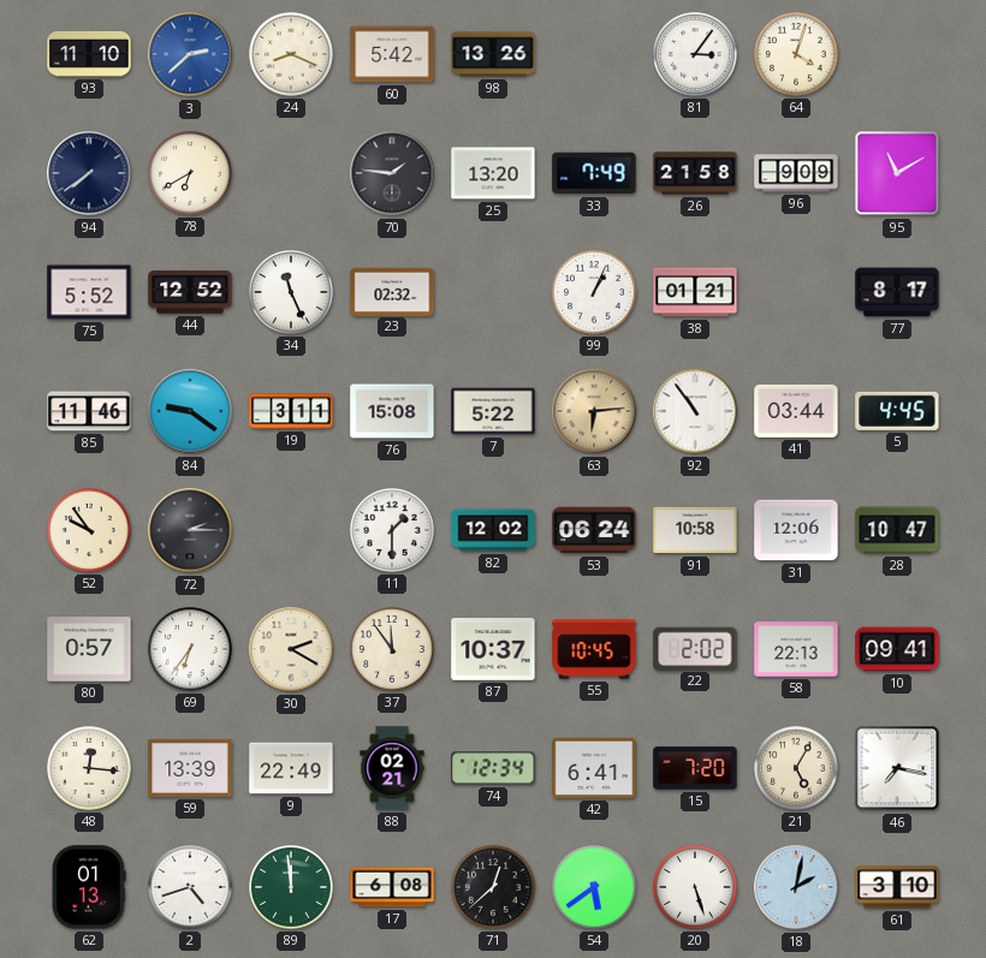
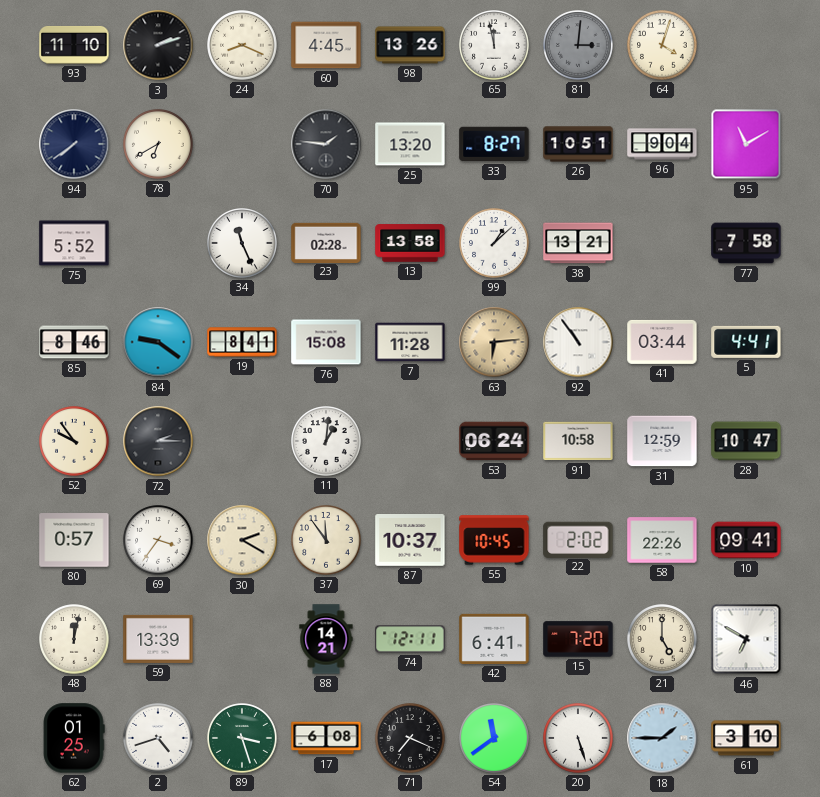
3: 2:38 -> 2:12 (158, 45)
3 dial: blue -> black (158, 45)
60: 5:42 -> 4:45 (326, 45)
65: none -> 11:58 (494, 45)
81: 3:06 -> 3:01 (578, 45)
81 dial: white -> grey (578, 45)
33: 7:49 -> 8:27 (494, 144)
26: 21:58 -> 10:51 (578, 144)
96: 9:09 -> 9:04 (662, 144)
44: 12:52 -> none (190, 292)
23: 02:32 -> 02:28 (326, 242)
13: none -> 13:58 (410, 243)
99: 1:04 -> 1:08 (494, 243)
38: 01:21 -> 13:21 (578, 243)
77: 8:17 -> 7:58 (746, 243)
85: 11:46 -> 8:46 (74, 342)
19: 3:11 -> 8:41 (242, 342)
7: 5:22 -> 11:28 (410, 342)
5: 4:45 -> 4:41 (746, 342)
11: 1:30 -> 1:01 (326, 441)
82: 12:02 -> none (493, 530)
31: 12:06 -> 12:59 (662, 441)
69: 6:36 -> 3:36 (158, 540)
58: 22:13 -> 22:26 (662, 540)
48: 12:16 -> 12:02 (74, 639)
9: 22:49 -> none (291, 768)
88: 02:21 -> 14:21 (326, 639)
74: 12:34 -> 12:11 (410, 639)
21: 5:05 -> 5:00 (662, 639)
46: 7:17 -> 6:50 (746, 639)
62: 01:13 -> 01:25 (74, 738)
89: 11:59 -> 3:27 (242, 738)
71: 12:38 -> 7:19 (410, 738)
54: 5:39 -> 11:39 (494, 738)
18: 2:02 -> 1:45 (662, 738)
